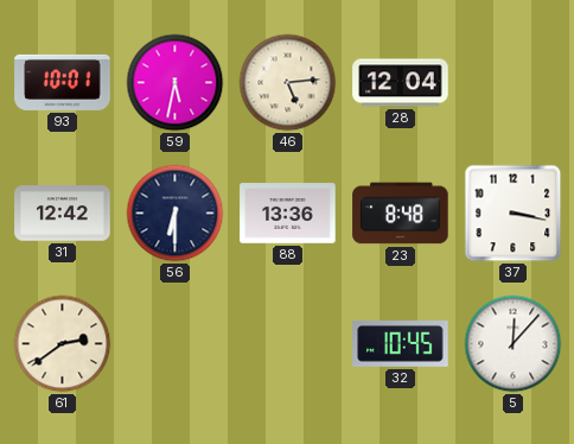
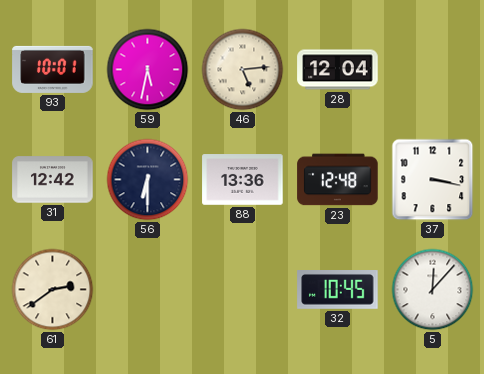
23: 8:48 -> 12:48 (338, 180)
